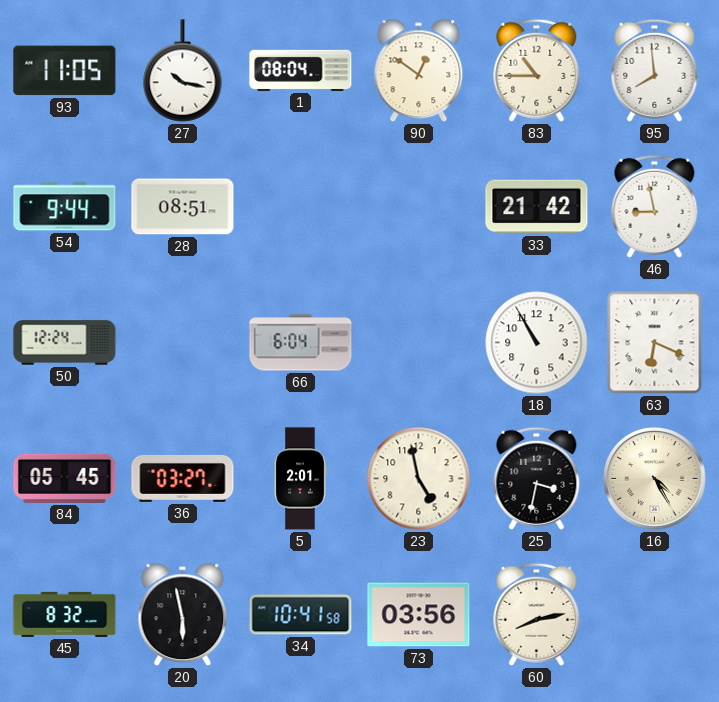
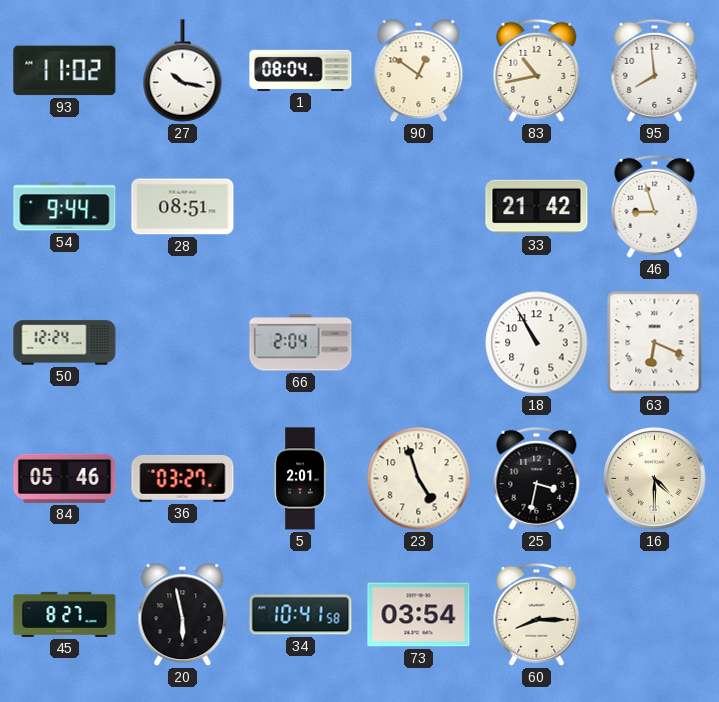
93: 11:05 -> 11:02 (65, 71)
83: 10:45 -> 10:43 (537, 70)
46: 8:58 -> 8:57 (655, 206)
66: 6:04 -> 2:04 (301, 343)
84: 05:45 -> 05:46 (65, 478)
23: 4:58 -> 4:57 (419, 479)
16: 4:25 -> 4:30 (655, 479)
45: 8:32 -> 8:27 (65, 614)
73: 03:56 -> 03:54 (419, 615)
60: 8:13 -> 8:15 (537, 614)
